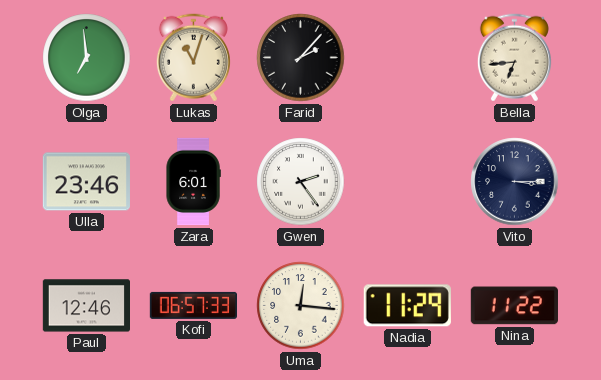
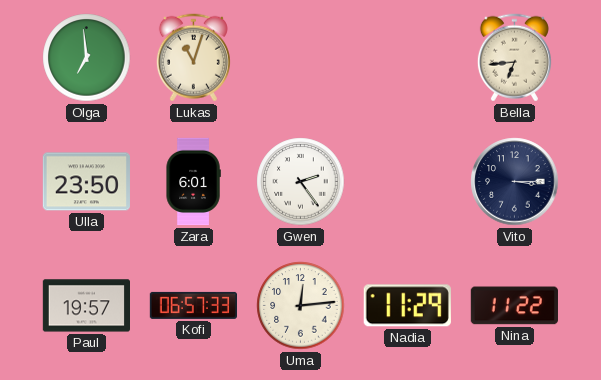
Farid: 2:07 -> none (301, 58)
Ulla: 23:46 -> 23:50 (86, 182)
Paul: 12:46 -> 19:57 (86, 306)
Uma: 12:16 -> 12:14 (301, 306)
